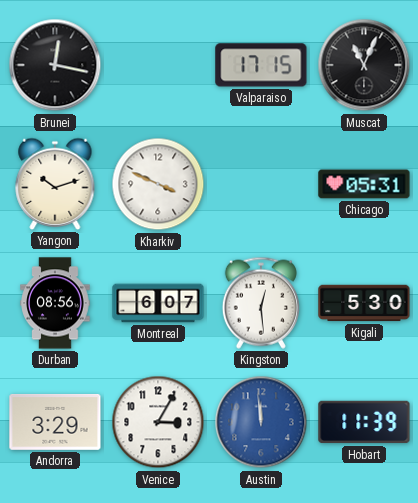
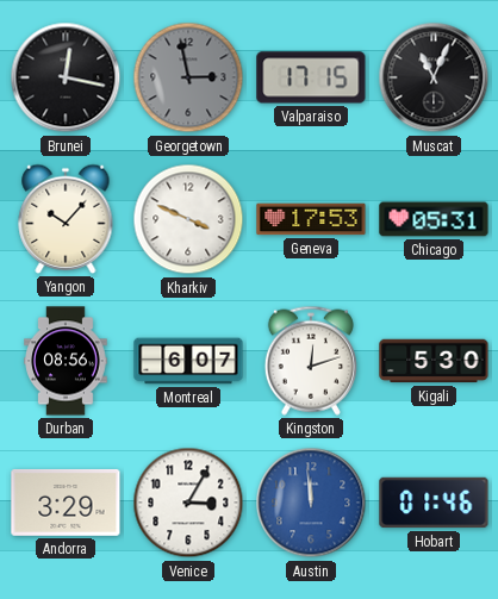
Georgetown: none -> 2:58 (188, 77)
Yangon: 10:12 -> 10:07 (66, 219)
Geneva: none -> 17:53 (311, 219)
Kingston: 12:29 -> 12:12 (311, 361)
Hobart: 11:39 -> 01:46 (434, 503)
